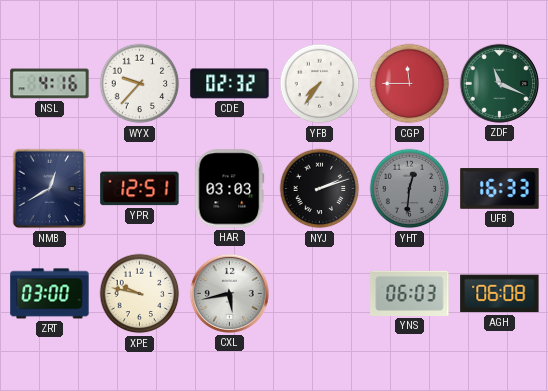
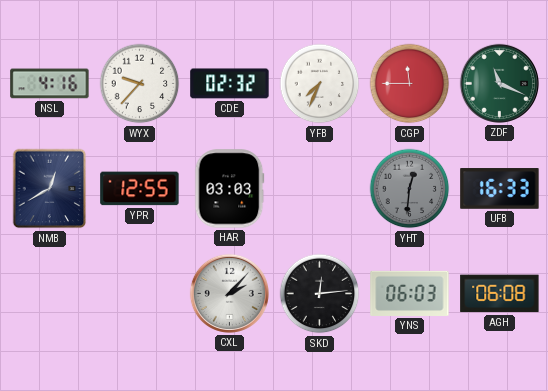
YFB: 7:36 -> 7:34 (320, 84)
YPR: 12:51 -> 12:55 (140, 189)
NYJ: 2:12 -> none (320, 189)
ZRT: 03:00 -> none (50, 294)
XPE: 9:47 -> none (140, 294)
CXL: 5:43 -> 2:07 (229, 293)
SKD: none -> 12:14 (320, 294)
